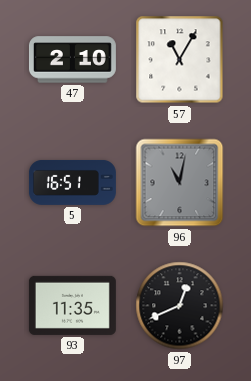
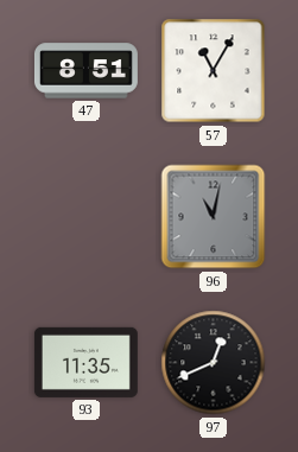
47: 2:10 -> 8:51 (85, 71)
5: 16:51 -> none (72, 182)
